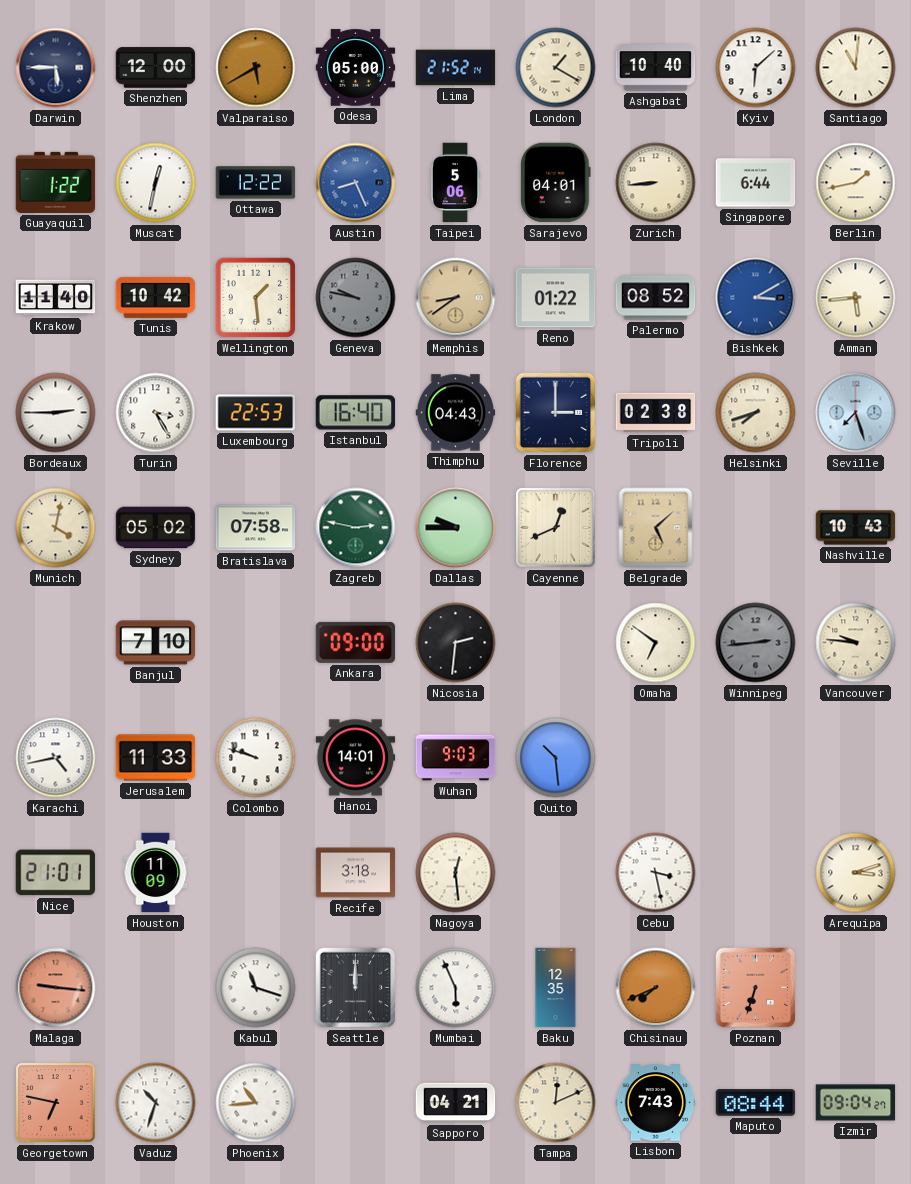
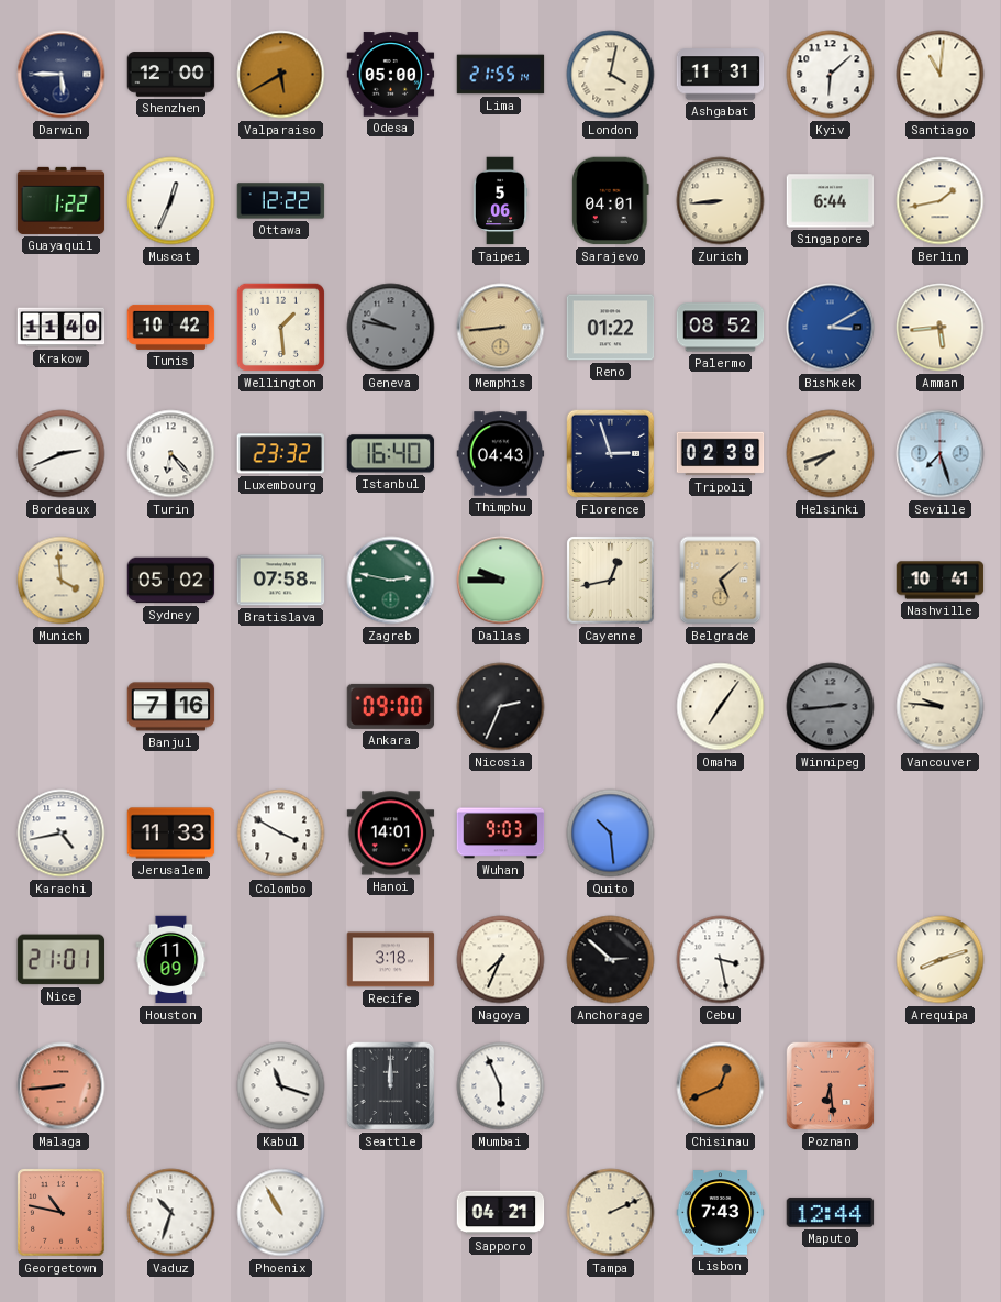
Lima: 21:52 -> 21:55 (501, 75)
London: 1:20 -> 4:02 (611, 75)
Ashgabat: 10:40 -> 11:31 (721, 75)
Muscat: 12:32 -> 12:34 (171, 201)
Austin: 8:26 -> none (356, 183)
Memphis: 8:39 -> 8:44 (501, 328)
Bordeaux: 2:45 -> 2:41 (62, 454)
Turin: 3:25 -> 6:23 (171, 454)
Luxembourg: 22:53 -> 23:32 (281, 454)
Florence: 3:00 -> 2:57 (611, 454)
Munich: 4:02 -> 3:59 (62, 581)
Cayenne: 12:41 -> 12:43 (611, 581)
Nashville: 10:43 -> 10:41 (941, 581)
Banjul: 7:10 -> 7:16 (171, 707)
Nicosia: 2:31 -> 2:34 (501, 707)
Omaha: 6:51 -> 7:06 (721, 707)
Colombo: 9:48 -> 3:50 (281, 834)
Nagoya: 12:29 -> 7:34 (501, 960)
Anchorage: none -> 2:52 (611, 960)
Arequipa: 3:12 -> 8:12 (941, 960)
Malaga: 9:16 -> 8:44 (62, 1086)
Baku: 12:35 -> none (556, 988)
Chisinau: 7:41 -> 12:41 (721, 1086)
Poznan: 6:33 -> 6:29 (831, 1086)
Georgetown: 6:47 -> 10:47 (62, 1213)
Phoenix: 10:44 -> 10:55 (281, 1213)
Tampa: 12:11 -> 2:11 (611, 1213)
Maputo: 08:44 -> 12:44 (831, 1213)
Izmir: 09:04 -> none (856, 1103)
